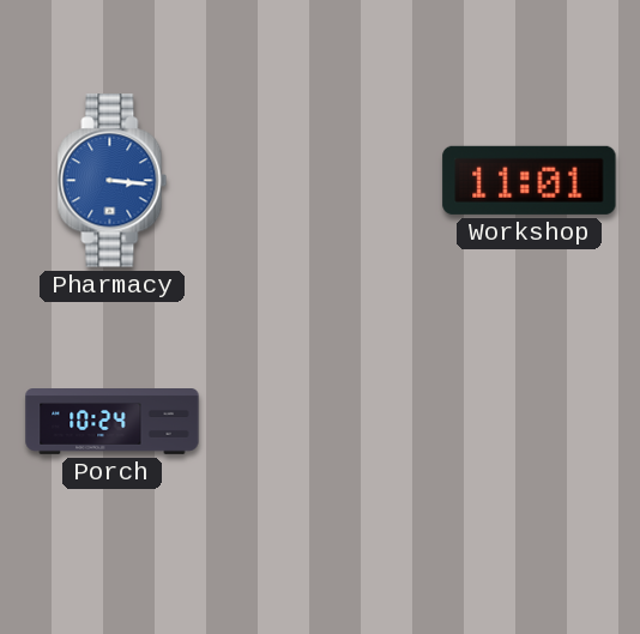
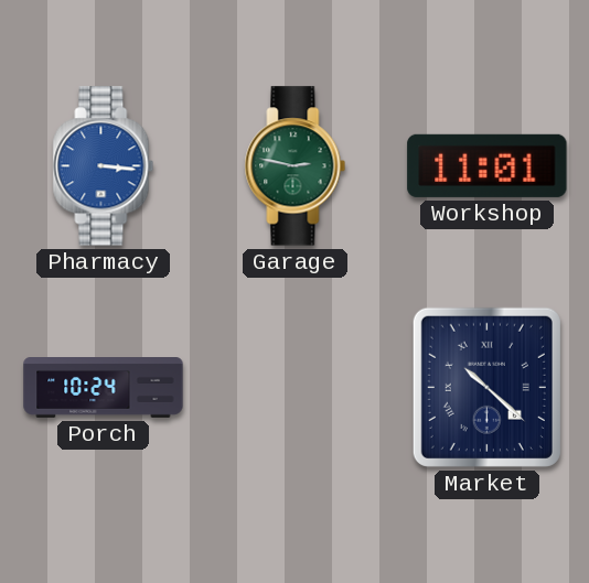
Garage: none -> 2:47 (296, 166)
Market: none -> 10:22 (486, 387)
